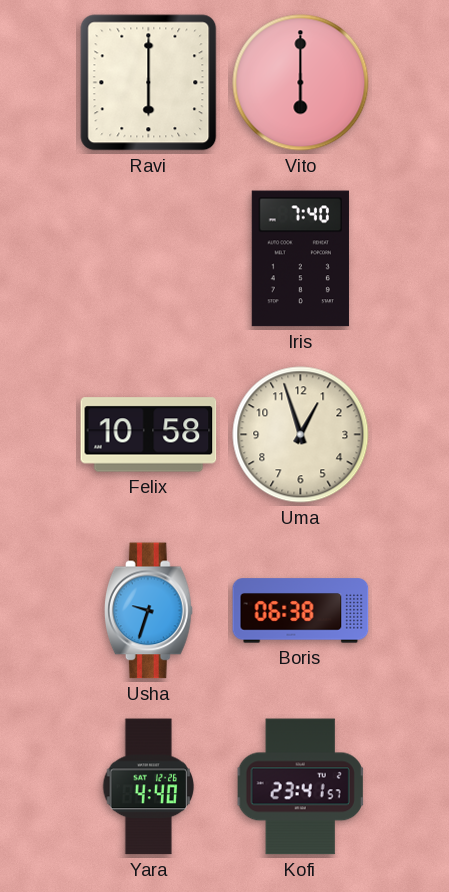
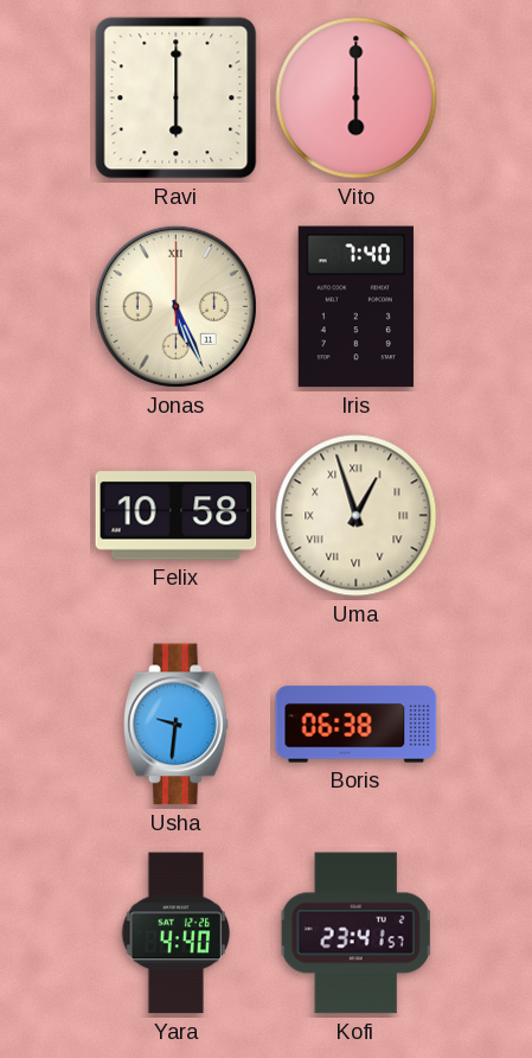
Jonas: none -> 5:26 (175, 306)
Uma numerals: Arabic -> Roman (357, 516)
Usha: 9:33 -> 9:31 (175, 725)
